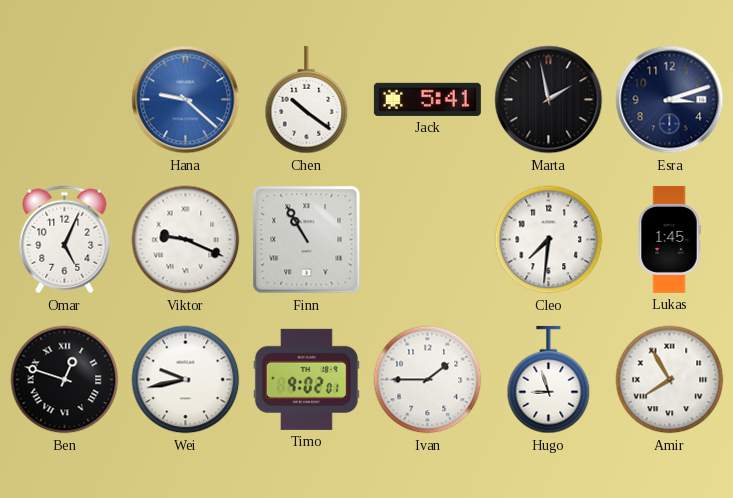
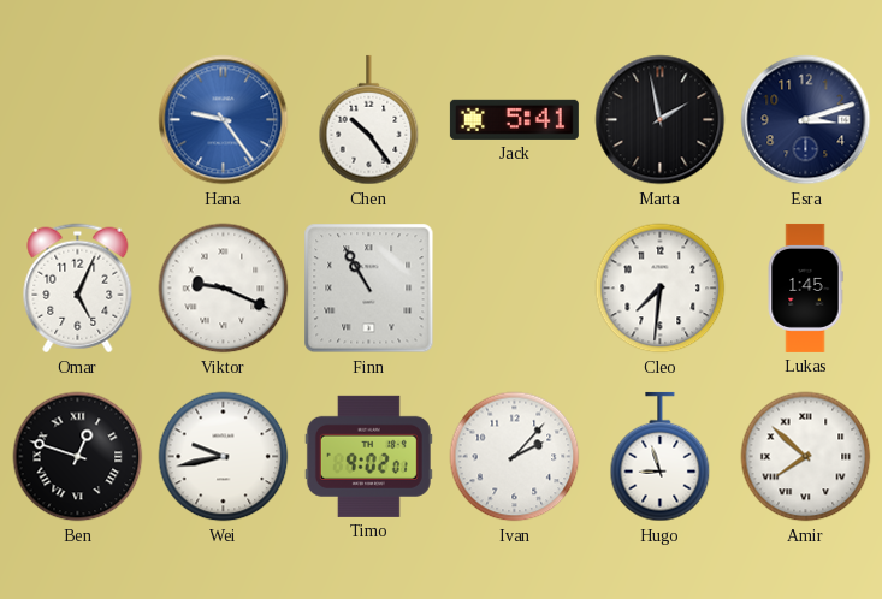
Hana: 9:22 -> 9:24 (224, 120)
Chen: 10:21 -> 10:24 (369, 120)
Ivan: 1:45 -> 2:07 (515, 457)
Amir: 7:55 -> 7:52 (806, 457)
